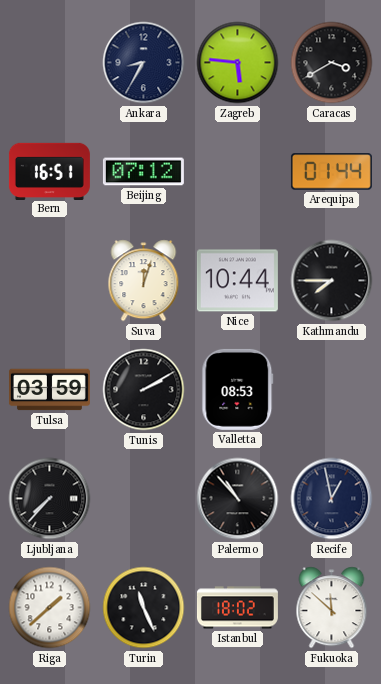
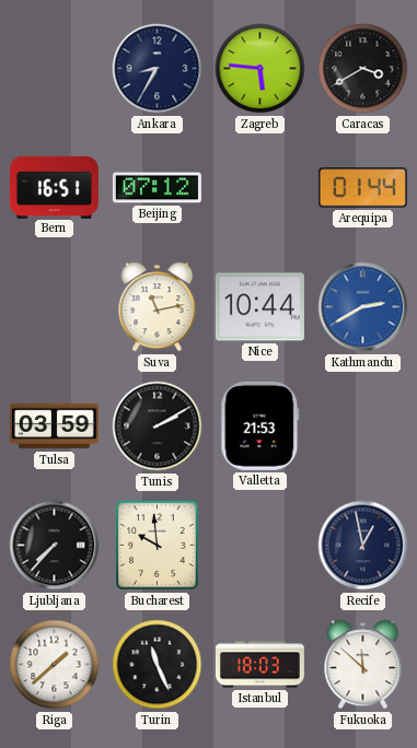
Suva: 12:03 -> 11:13 (158, 307)
Kathmandu: 7:45 -> 2:40 (363, 307)
Kathmandu dial: black -> blue (363, 307)
Valletta: 08:53 -> 21:53 (260, 425)
Bucharest: none -> 9:59 (158, 546)
Palermo: 10:53 -> none (238, 499)
Istanbul: 18:02 -> 18:03 (259, 665)
